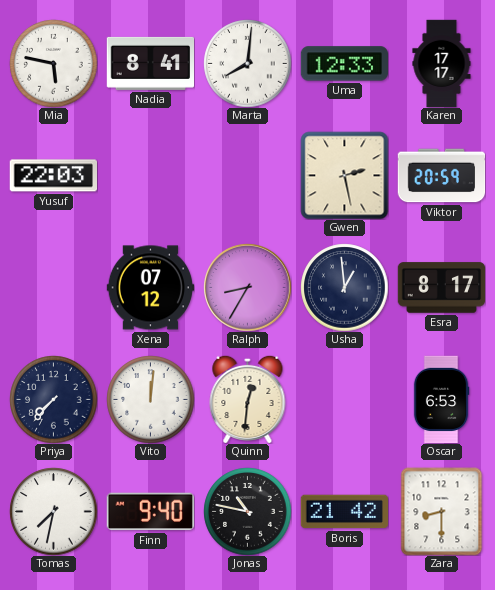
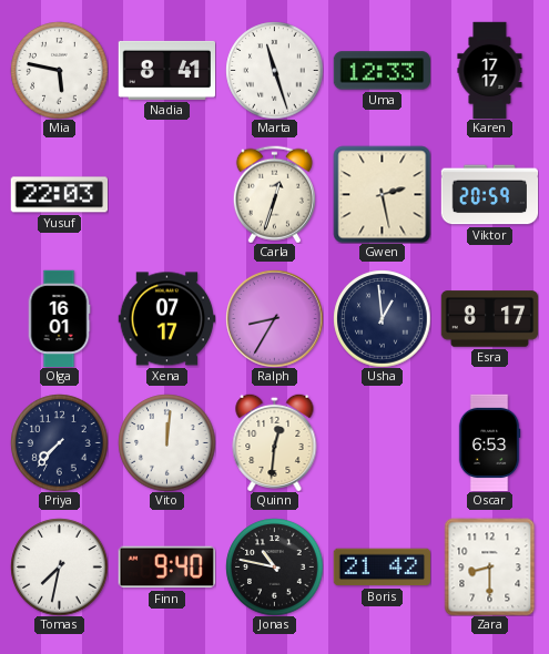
Marta: 8:01 -> 11:27 (274, 70)
Carla: none -> 12:33 (274, 194)
Olga: none -> 16:01 (59, 318)
Xena: 07:12 -> 07:17 (166, 319)
